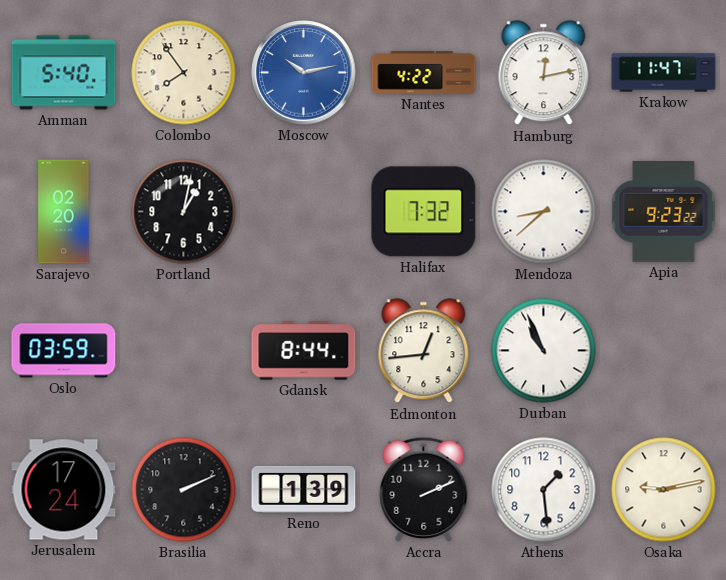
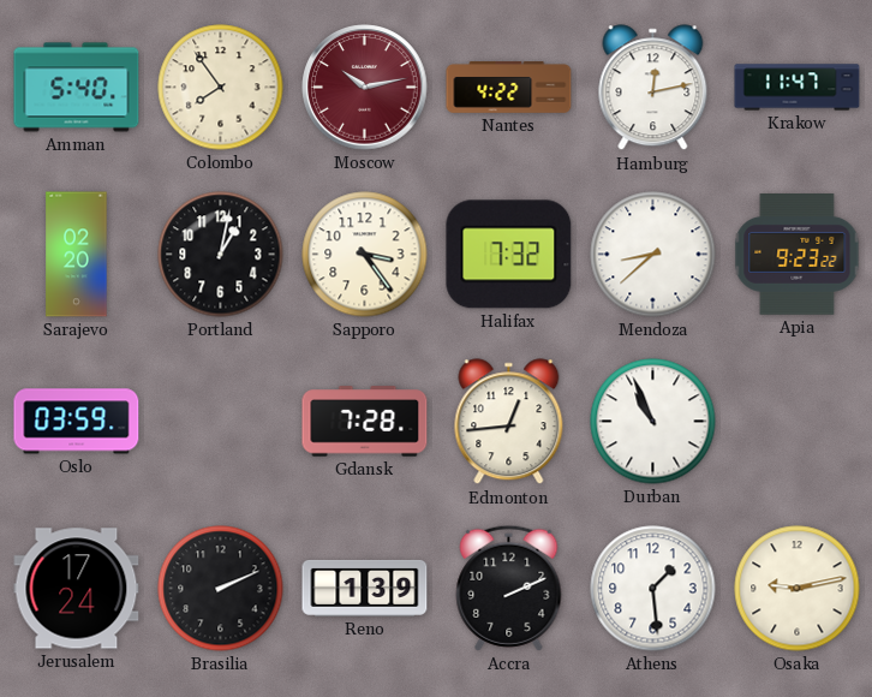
Moscow dial: blue -> burgundy (365, 88)
Sapporo: none -> 3:24 (365, 255)
Gdansk: 8:44 -> 7:28 (365, 422)
